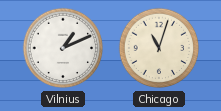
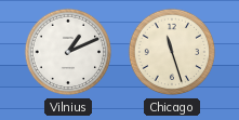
Chicago: 11:03 -> 11:27 (172, 52)
